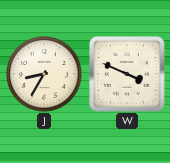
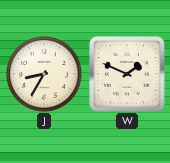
W: 3:49 -> 1:49 (127, 74)
